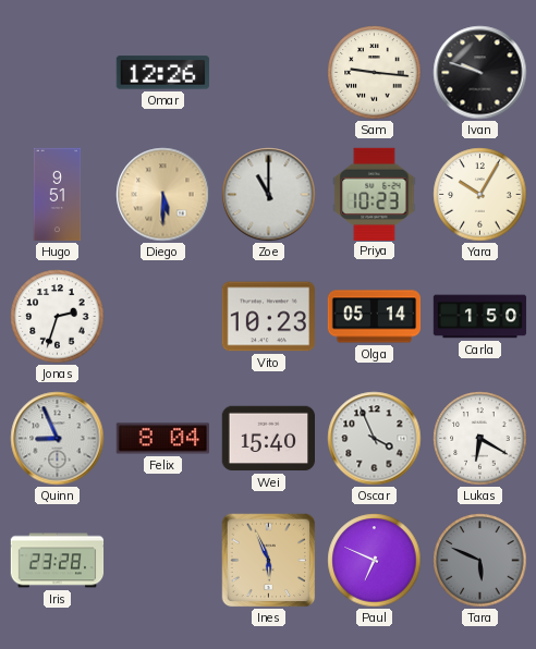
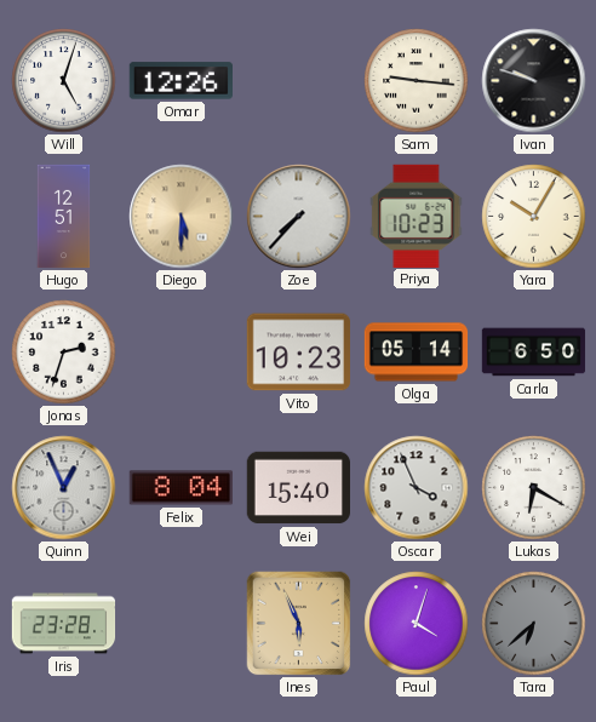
Will: none -> 5:03 (64, 81)
Hugo: 9:51 -> 12:51 (64, 217)
Zoe: 11:00 -> 7:37 (299, 217)
Carla: 1:50 -> 6:50 (534, 353)
Quinn: 8:56 -> 12:56 (64, 488)
Paul: 6:49 -> 4:03 (417, 624)
Tara: 5:49 -> 6:38 (534, 624)
